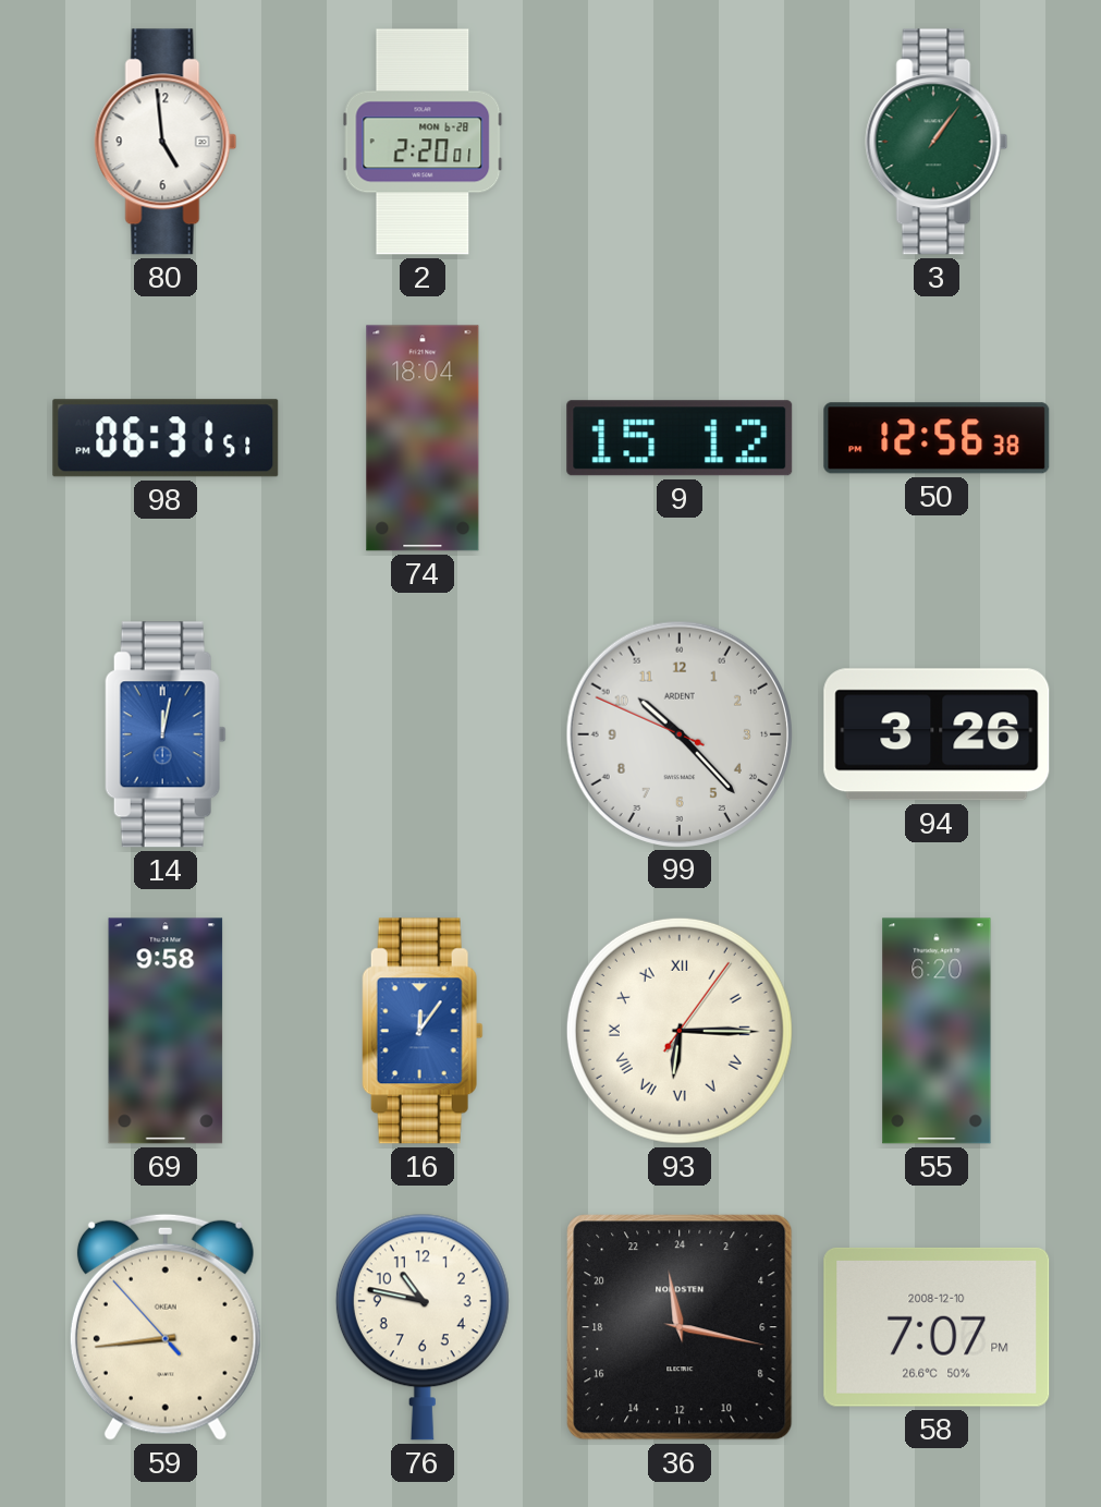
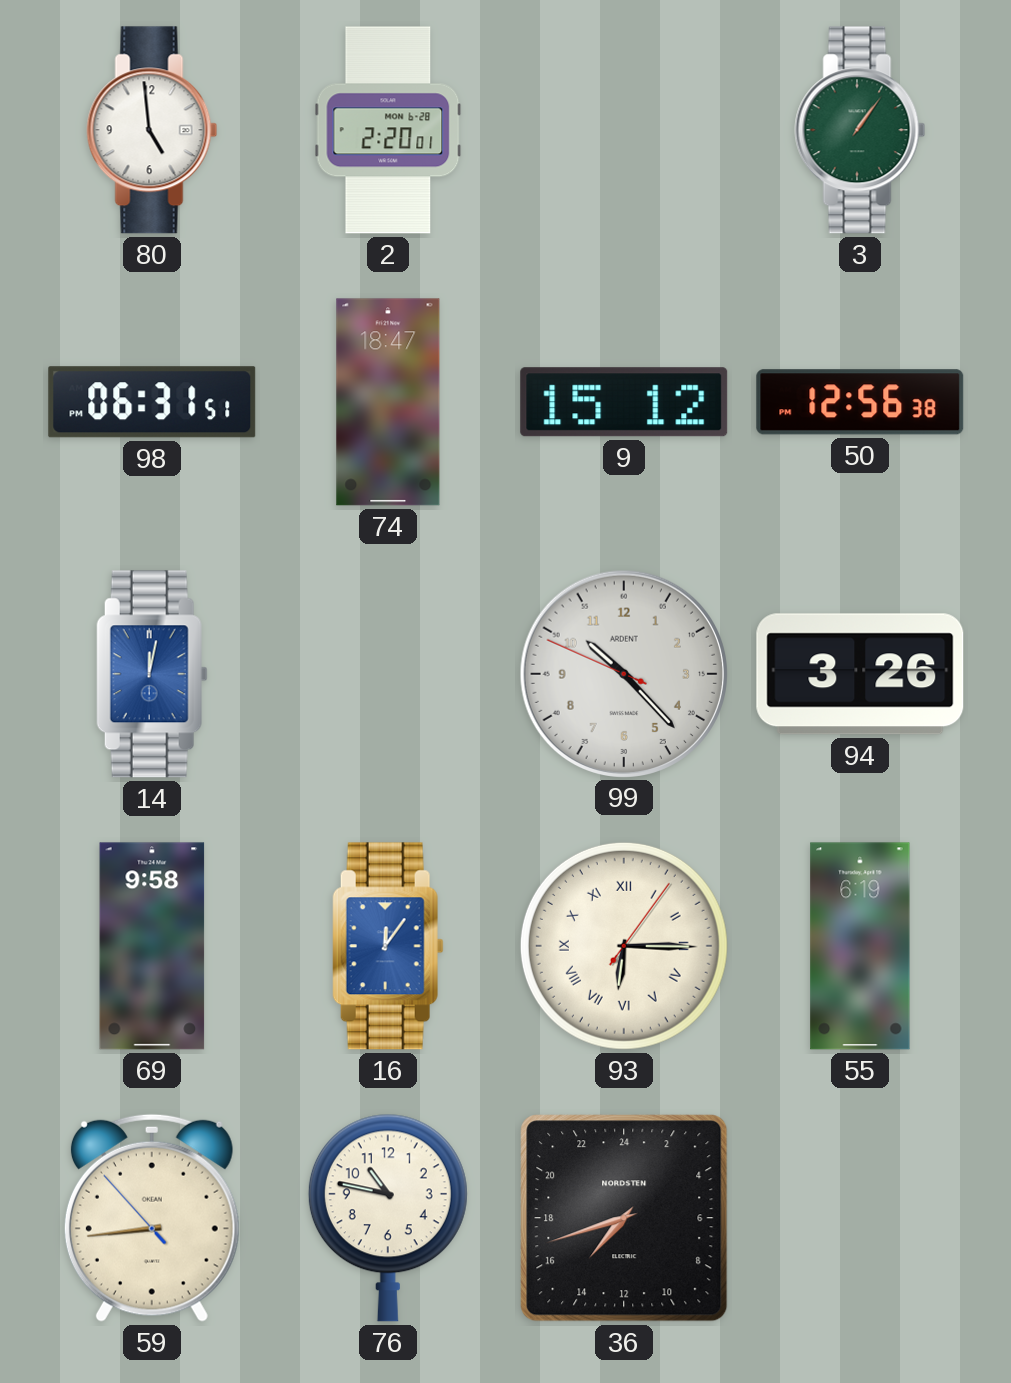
74: 18:04 -> 18:47 (388, 402)
55: 6:20 -> 6:19 (860, 946)
36: 23:17 -> 14:42 (624, 1218)
58: 7:07 -> none (937, 1327)
